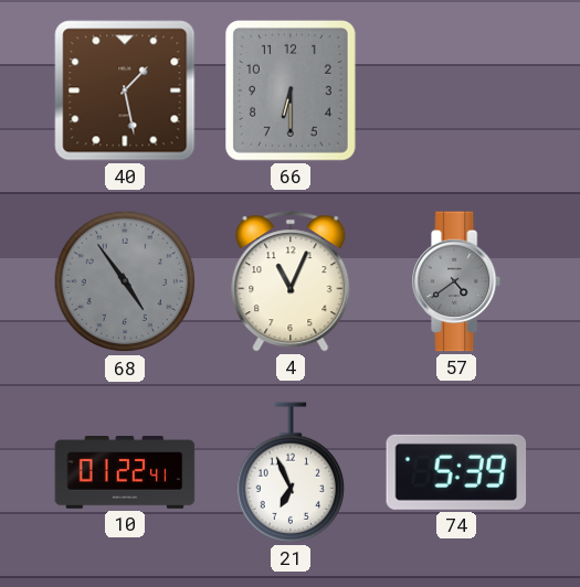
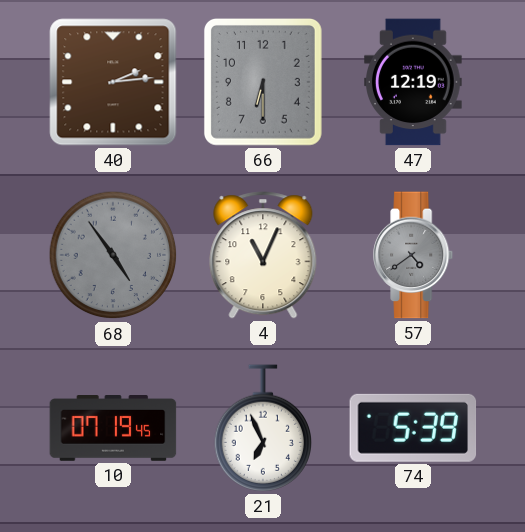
40: 1:28 -> 2:14 (113, 82)
47: none -> 12:19 (414, 82)
10: 01:22 -> 07:19 (113, 429)
